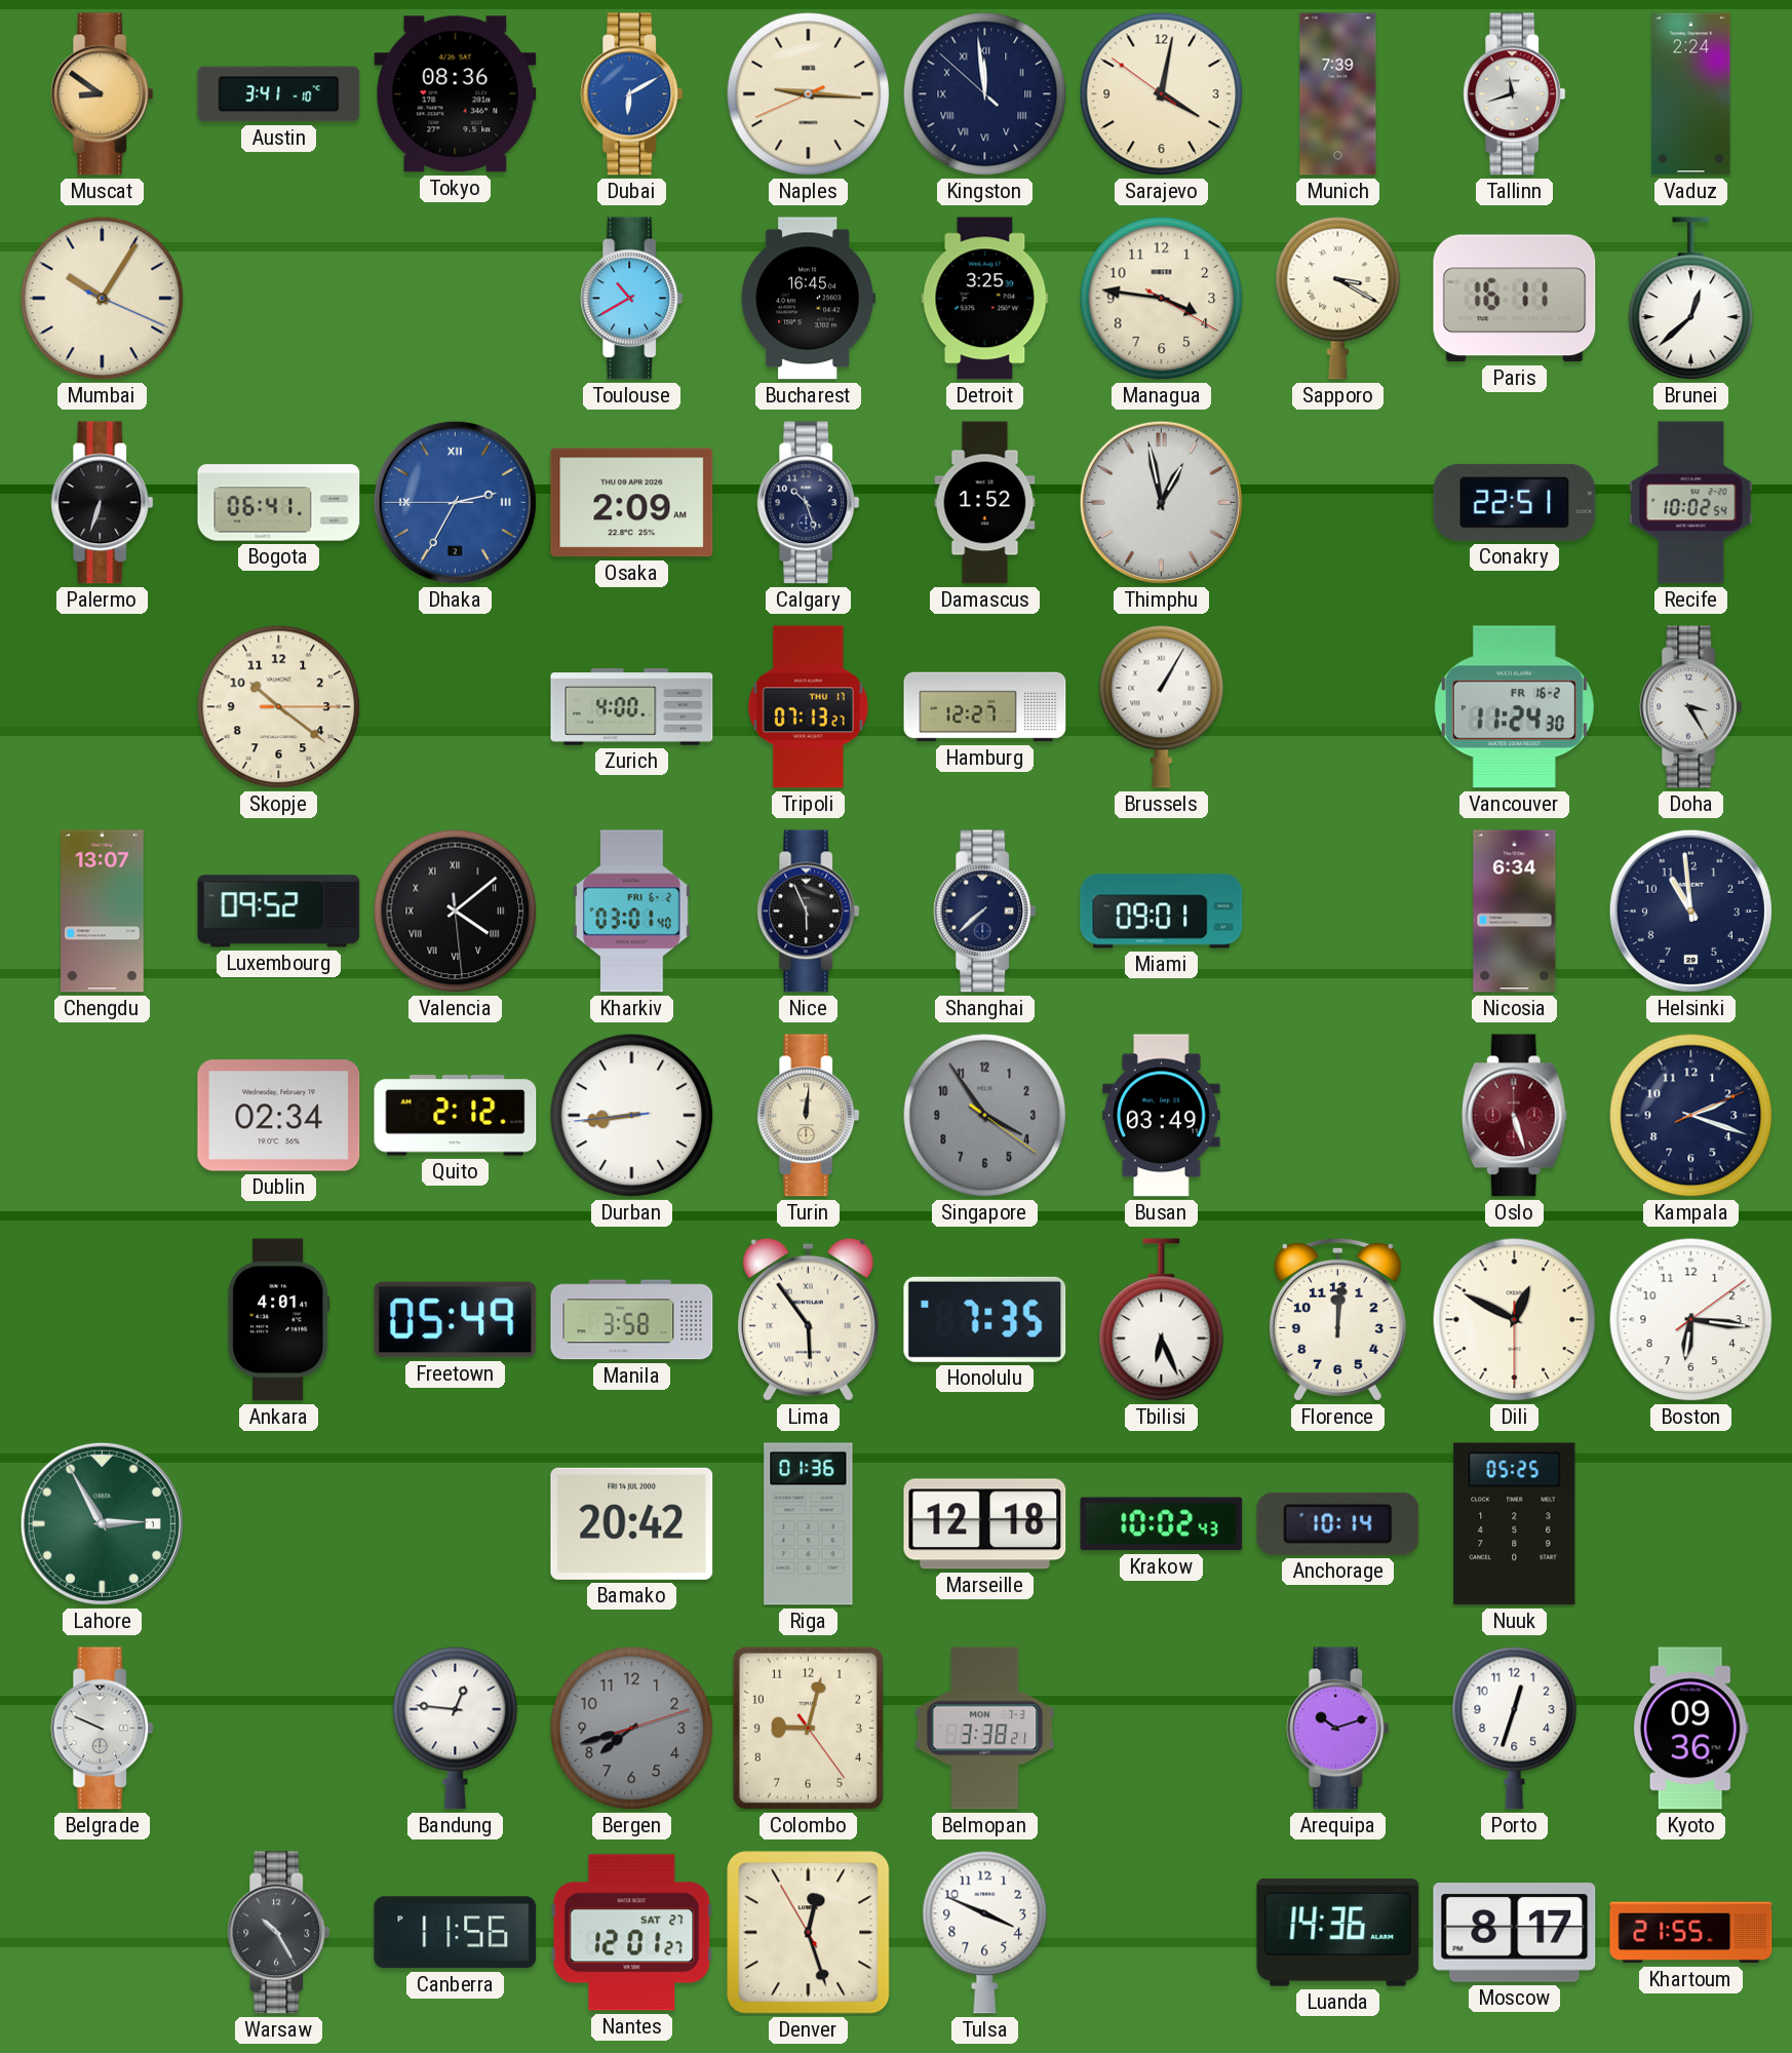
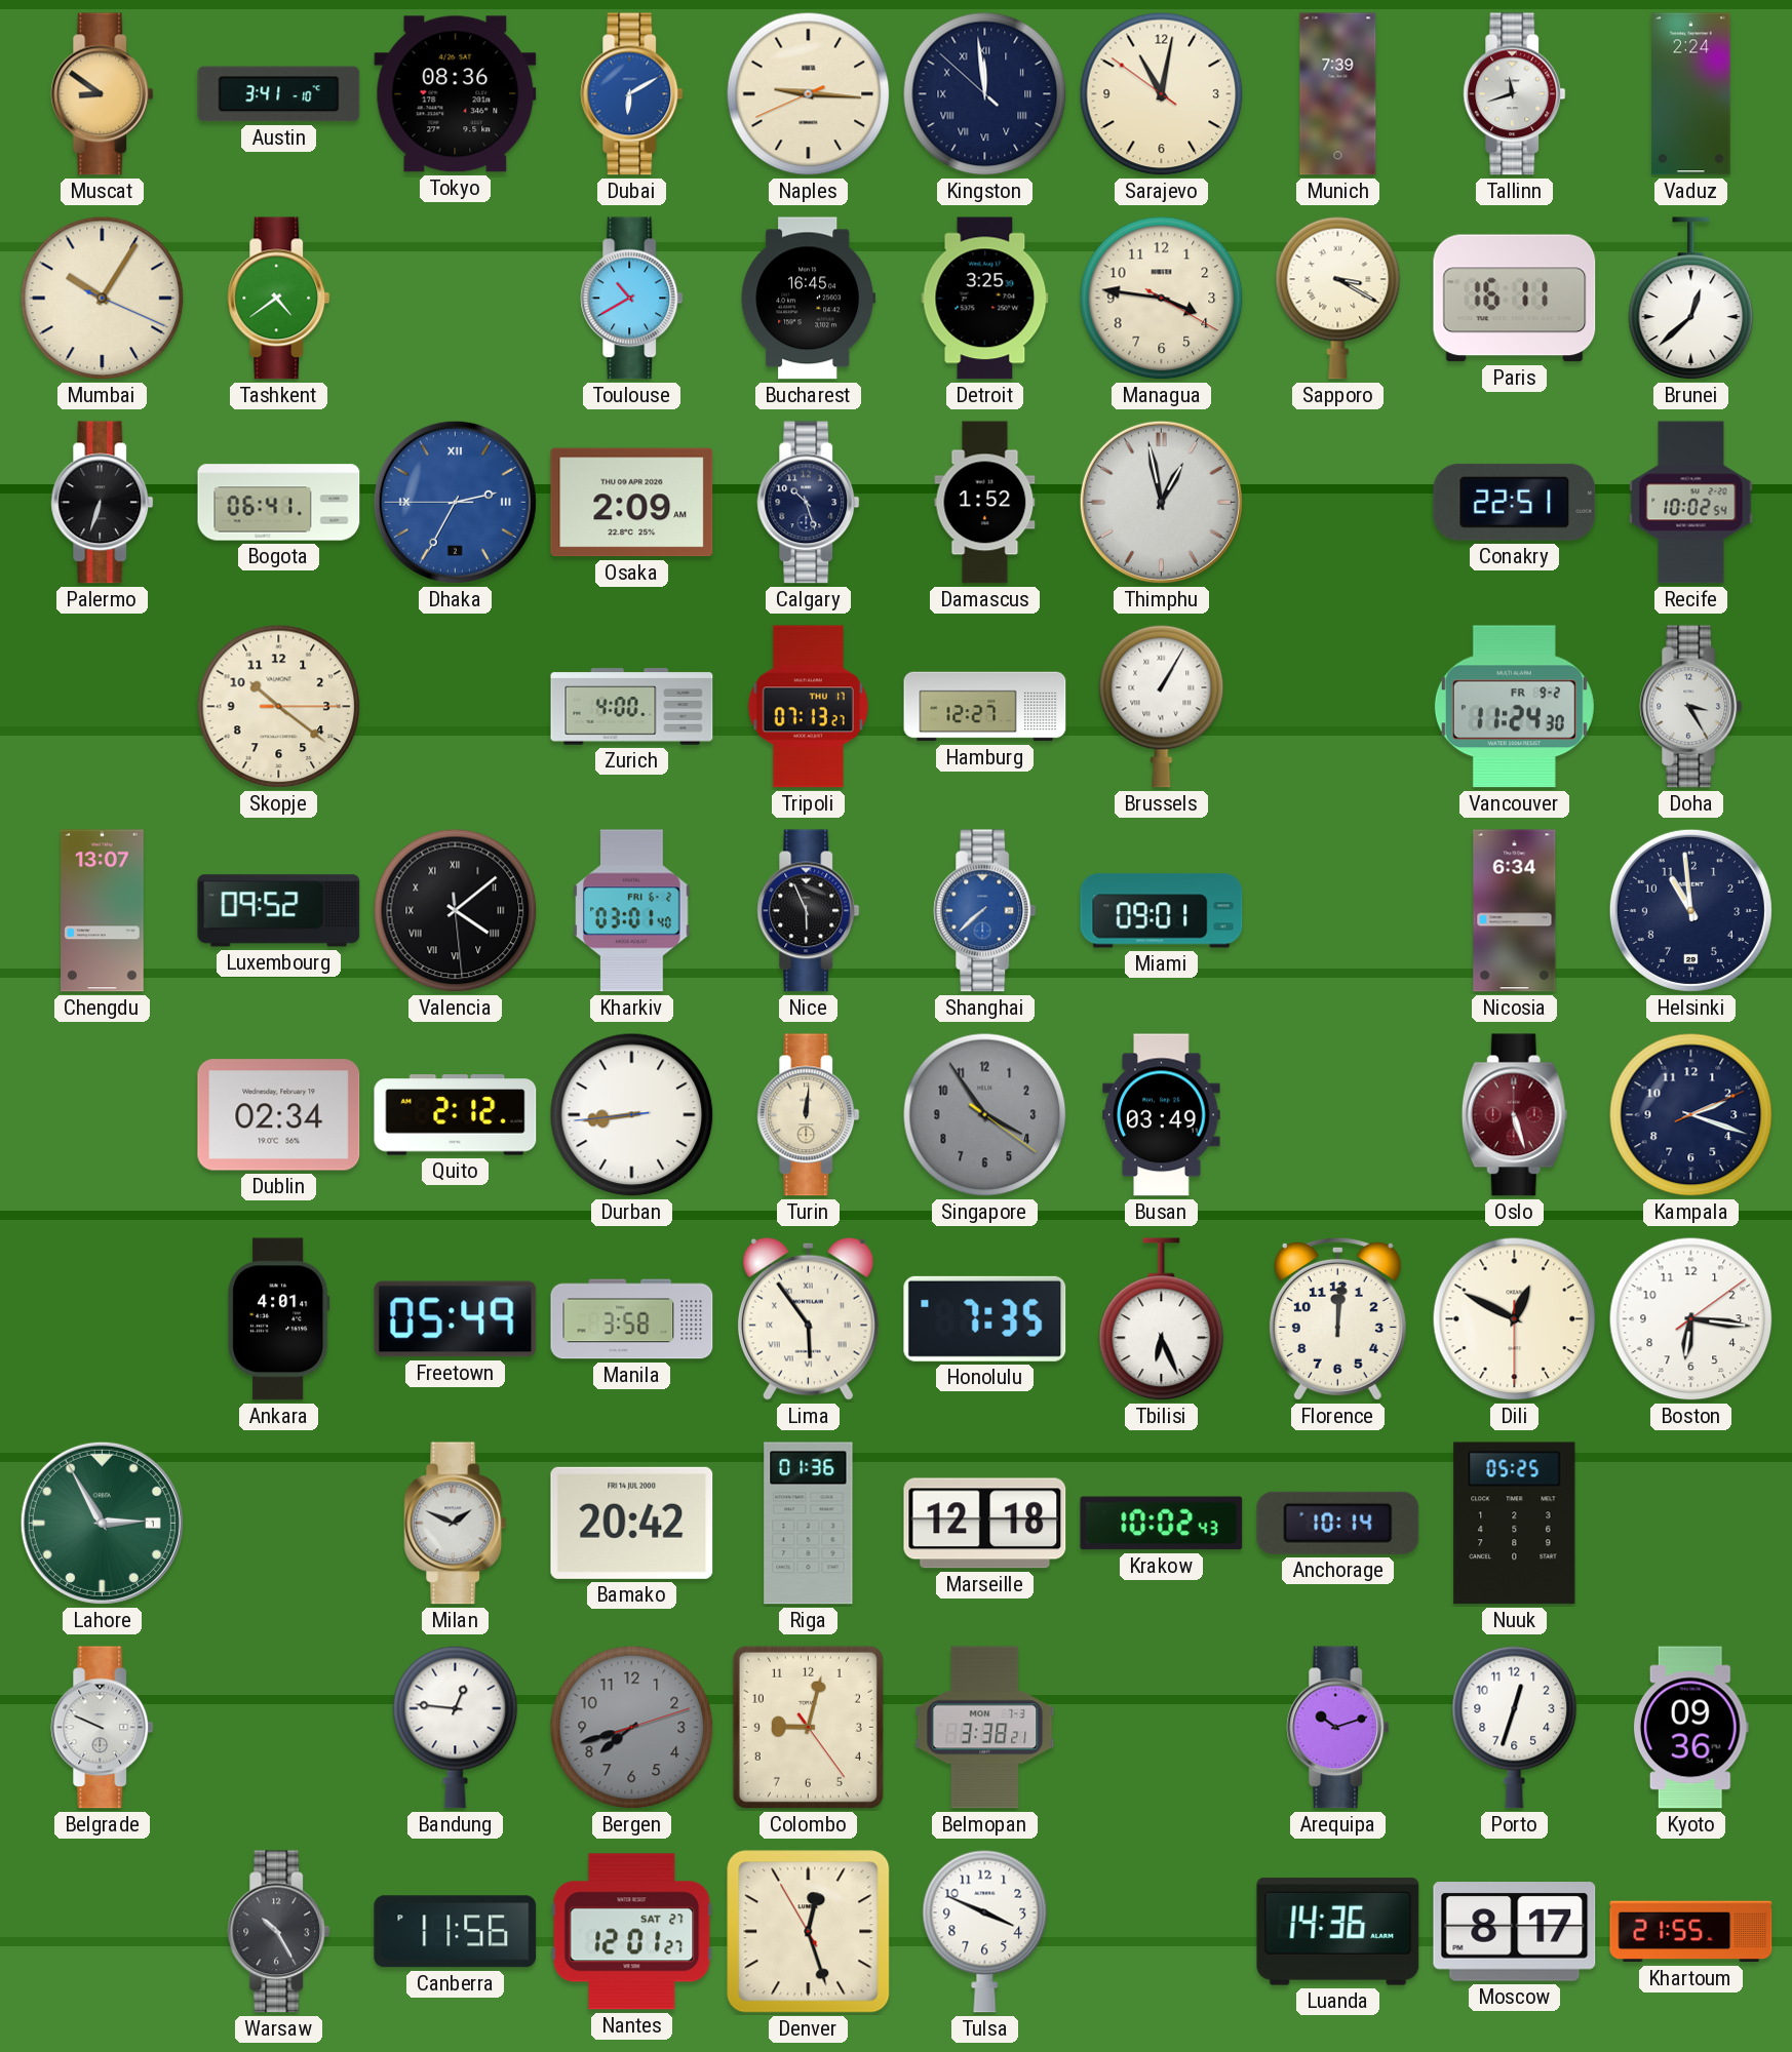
Sarajevo: 4:01 -> 11:01 (1162, 94)
Tashkent: none -> 4:39 (279, 299)
Vancouver date: FR 16-2 -> FR 9-2 (1514, 707)
Shanghai dial: navy -> blue (985, 911)
Milan: none -> 1:49 (456, 1524)
